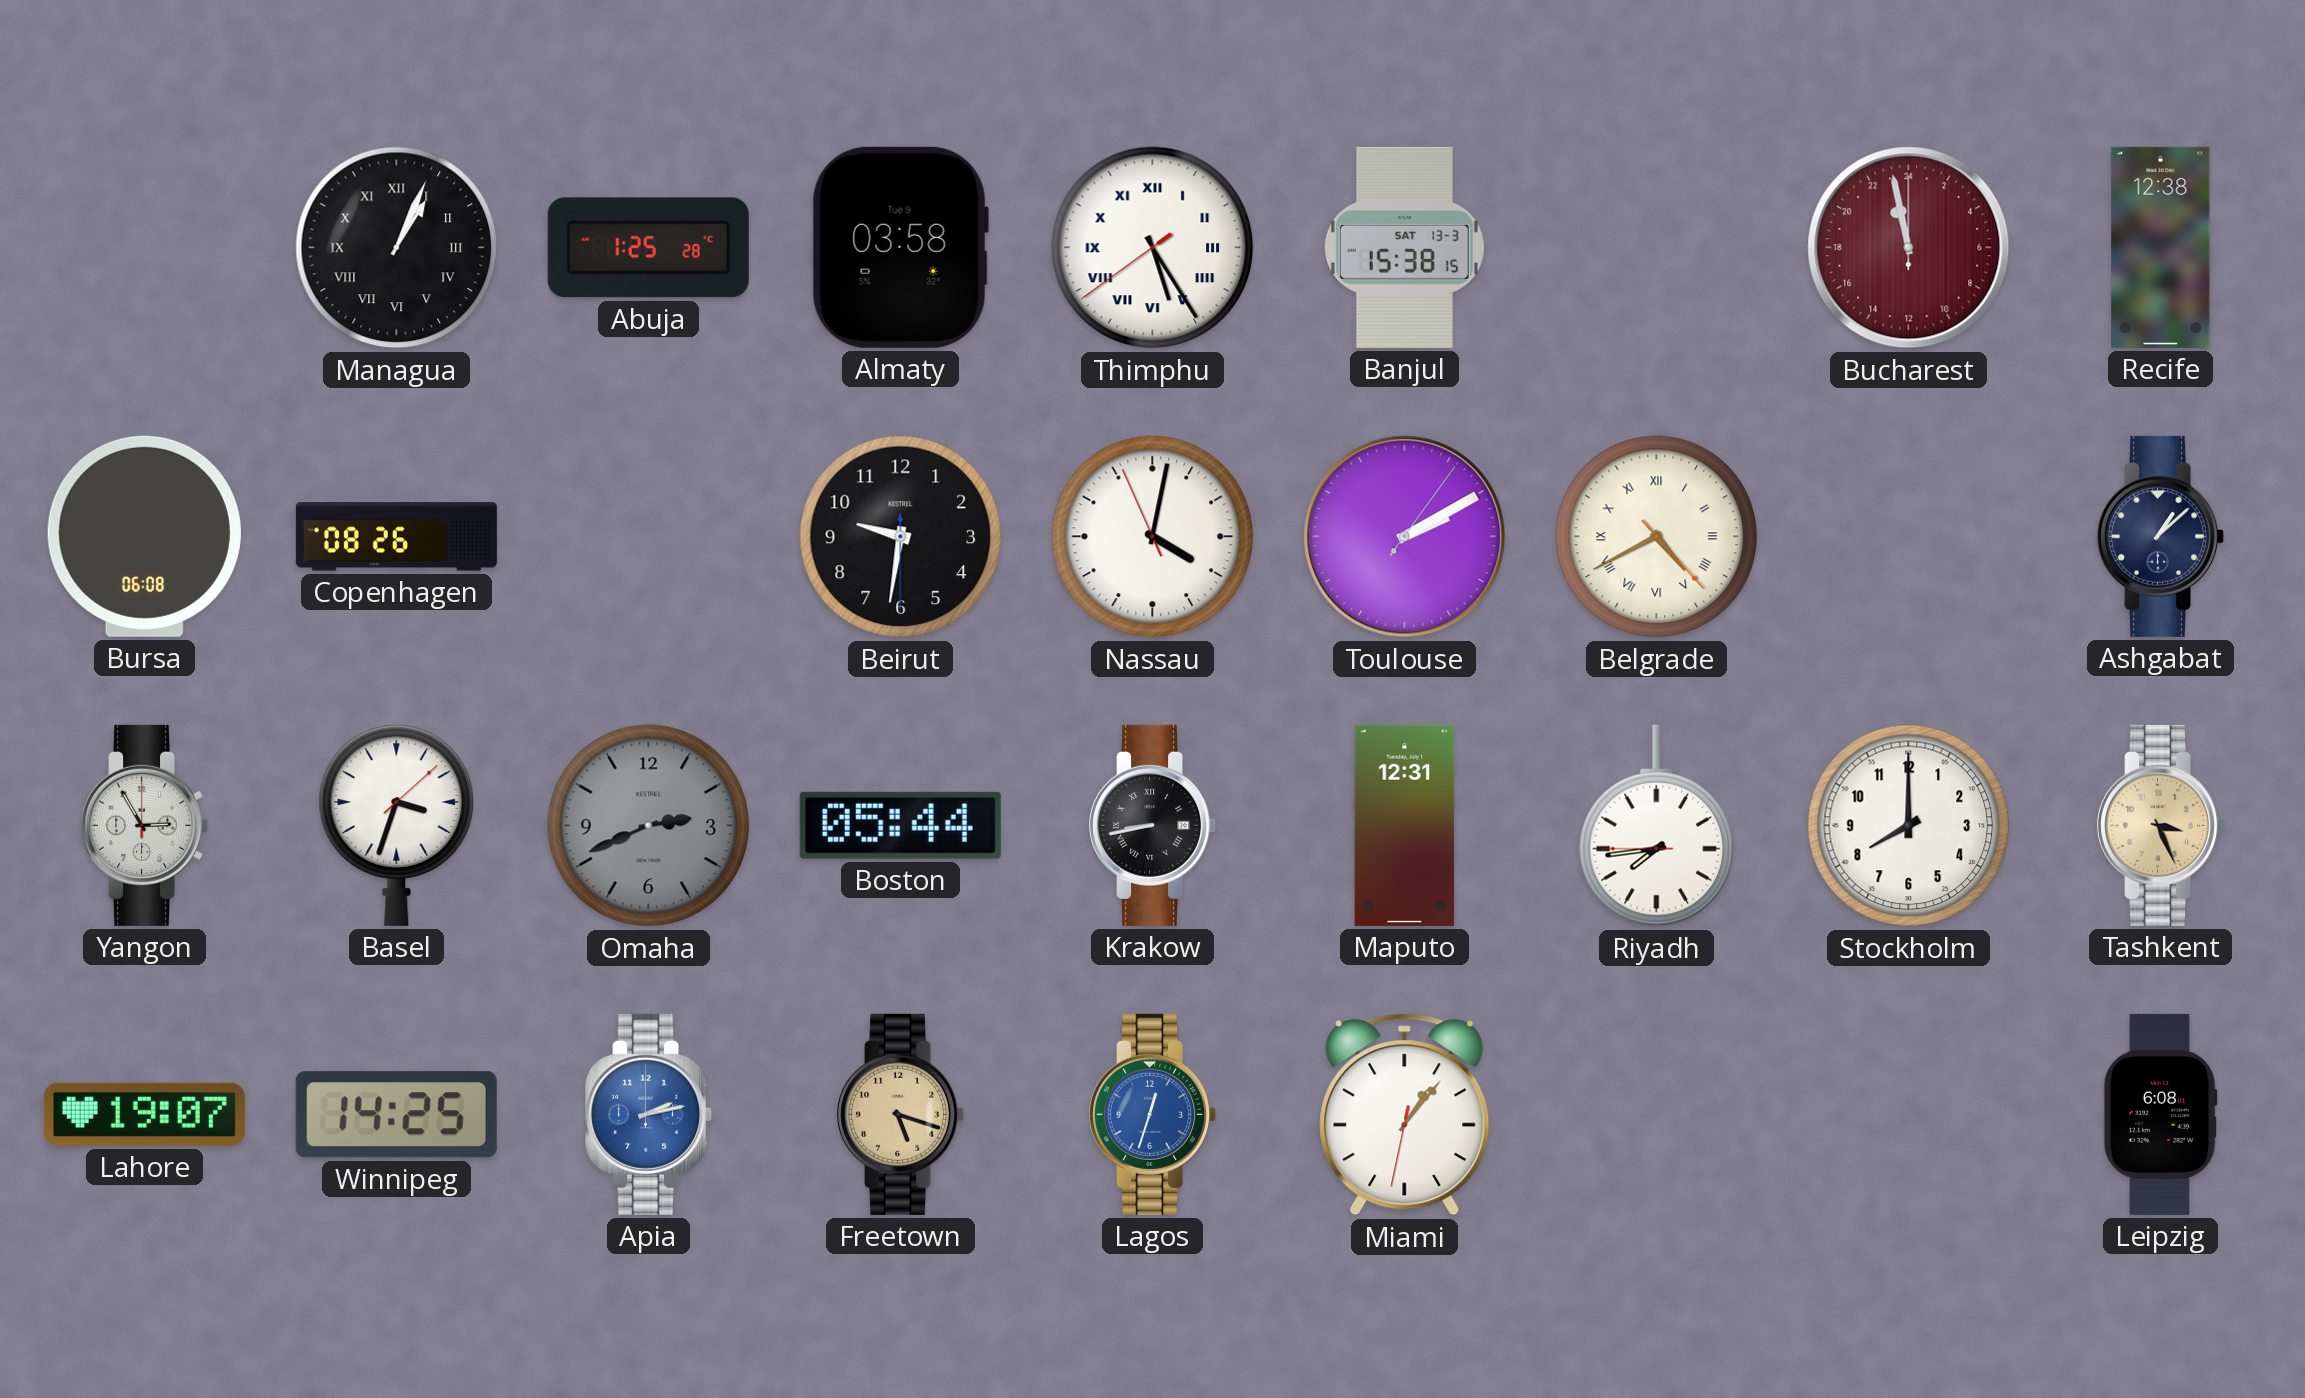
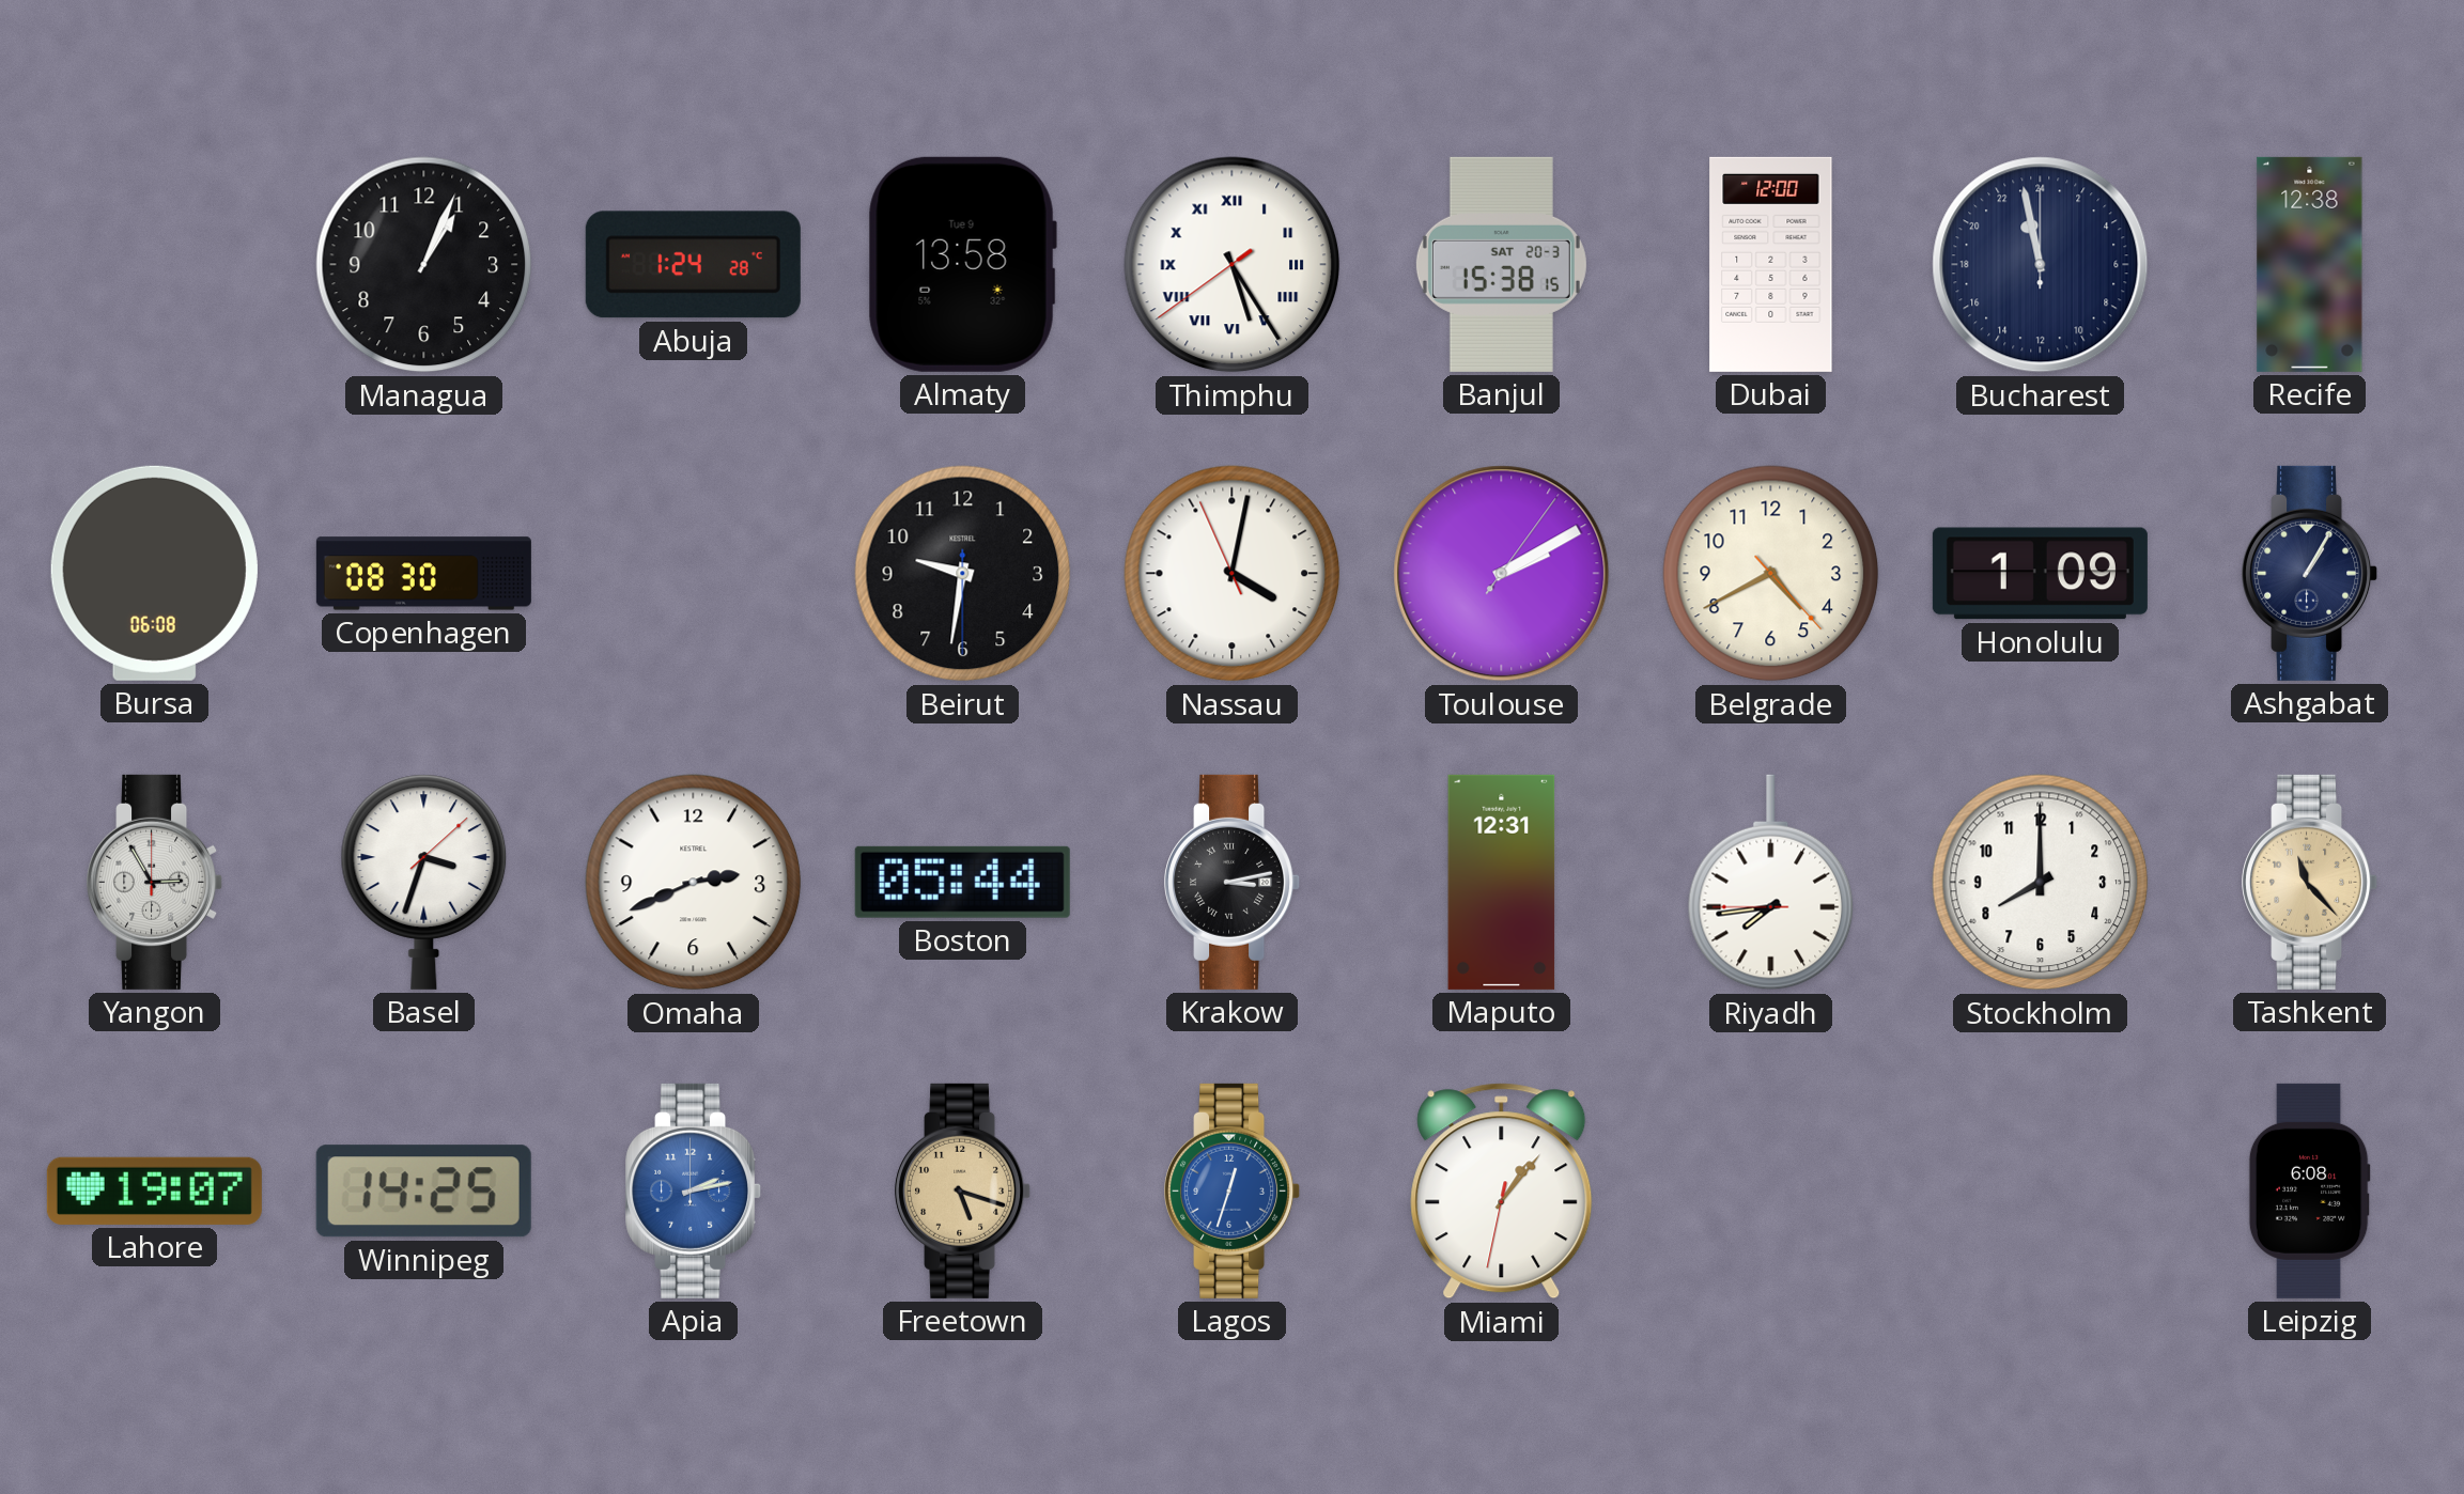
Managua numerals: Roman -> Arabic (424, 265)
Abuja: 1:25 -> 1:24 (693, 265)
Almaty: 03:58 -> 13:58 (962, 264)
Banjul date: SAT 13-3 -> SAT 20-3 (1501, 264)
Dubai: none -> 12:00 (1771, 264)
Bucharest dial: burgundy -> navy (2041, 265)
Copenhagen: 08:26 -> 08:30 (423, 574)
Belgrade numerals: Roman -> Arabic (1771, 574)
Honolulu: none -> 1:09 (2040, 574)
Ashgabat: 1:08 -> 1:05 (2310, 573)
Omaha dial: grey -> white (694, 883)
Krakow: 8:43 -> 3:13 (1233, 882)
Tashkent: 3:26 -> 11:23 (2310, 882)
